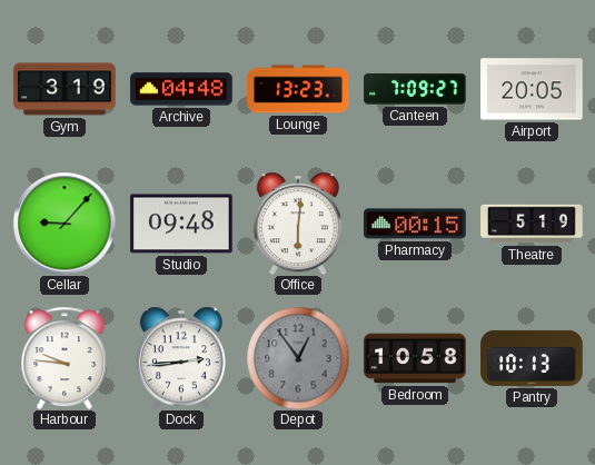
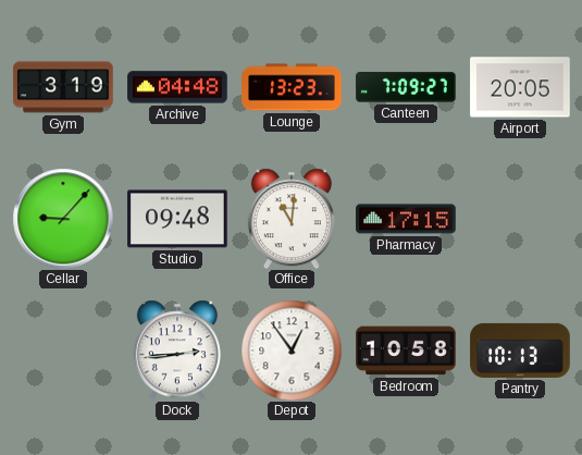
Office: 6:01 -> 11:01 (292, 219)
Pharmacy: 00:15 -> 17:15 (406, 219)
Theatre: 5:19 -> none (532, 224)
Harbour: 9:46 -> none (65, 358)
Depot dial: grey -> white (292, 351)
